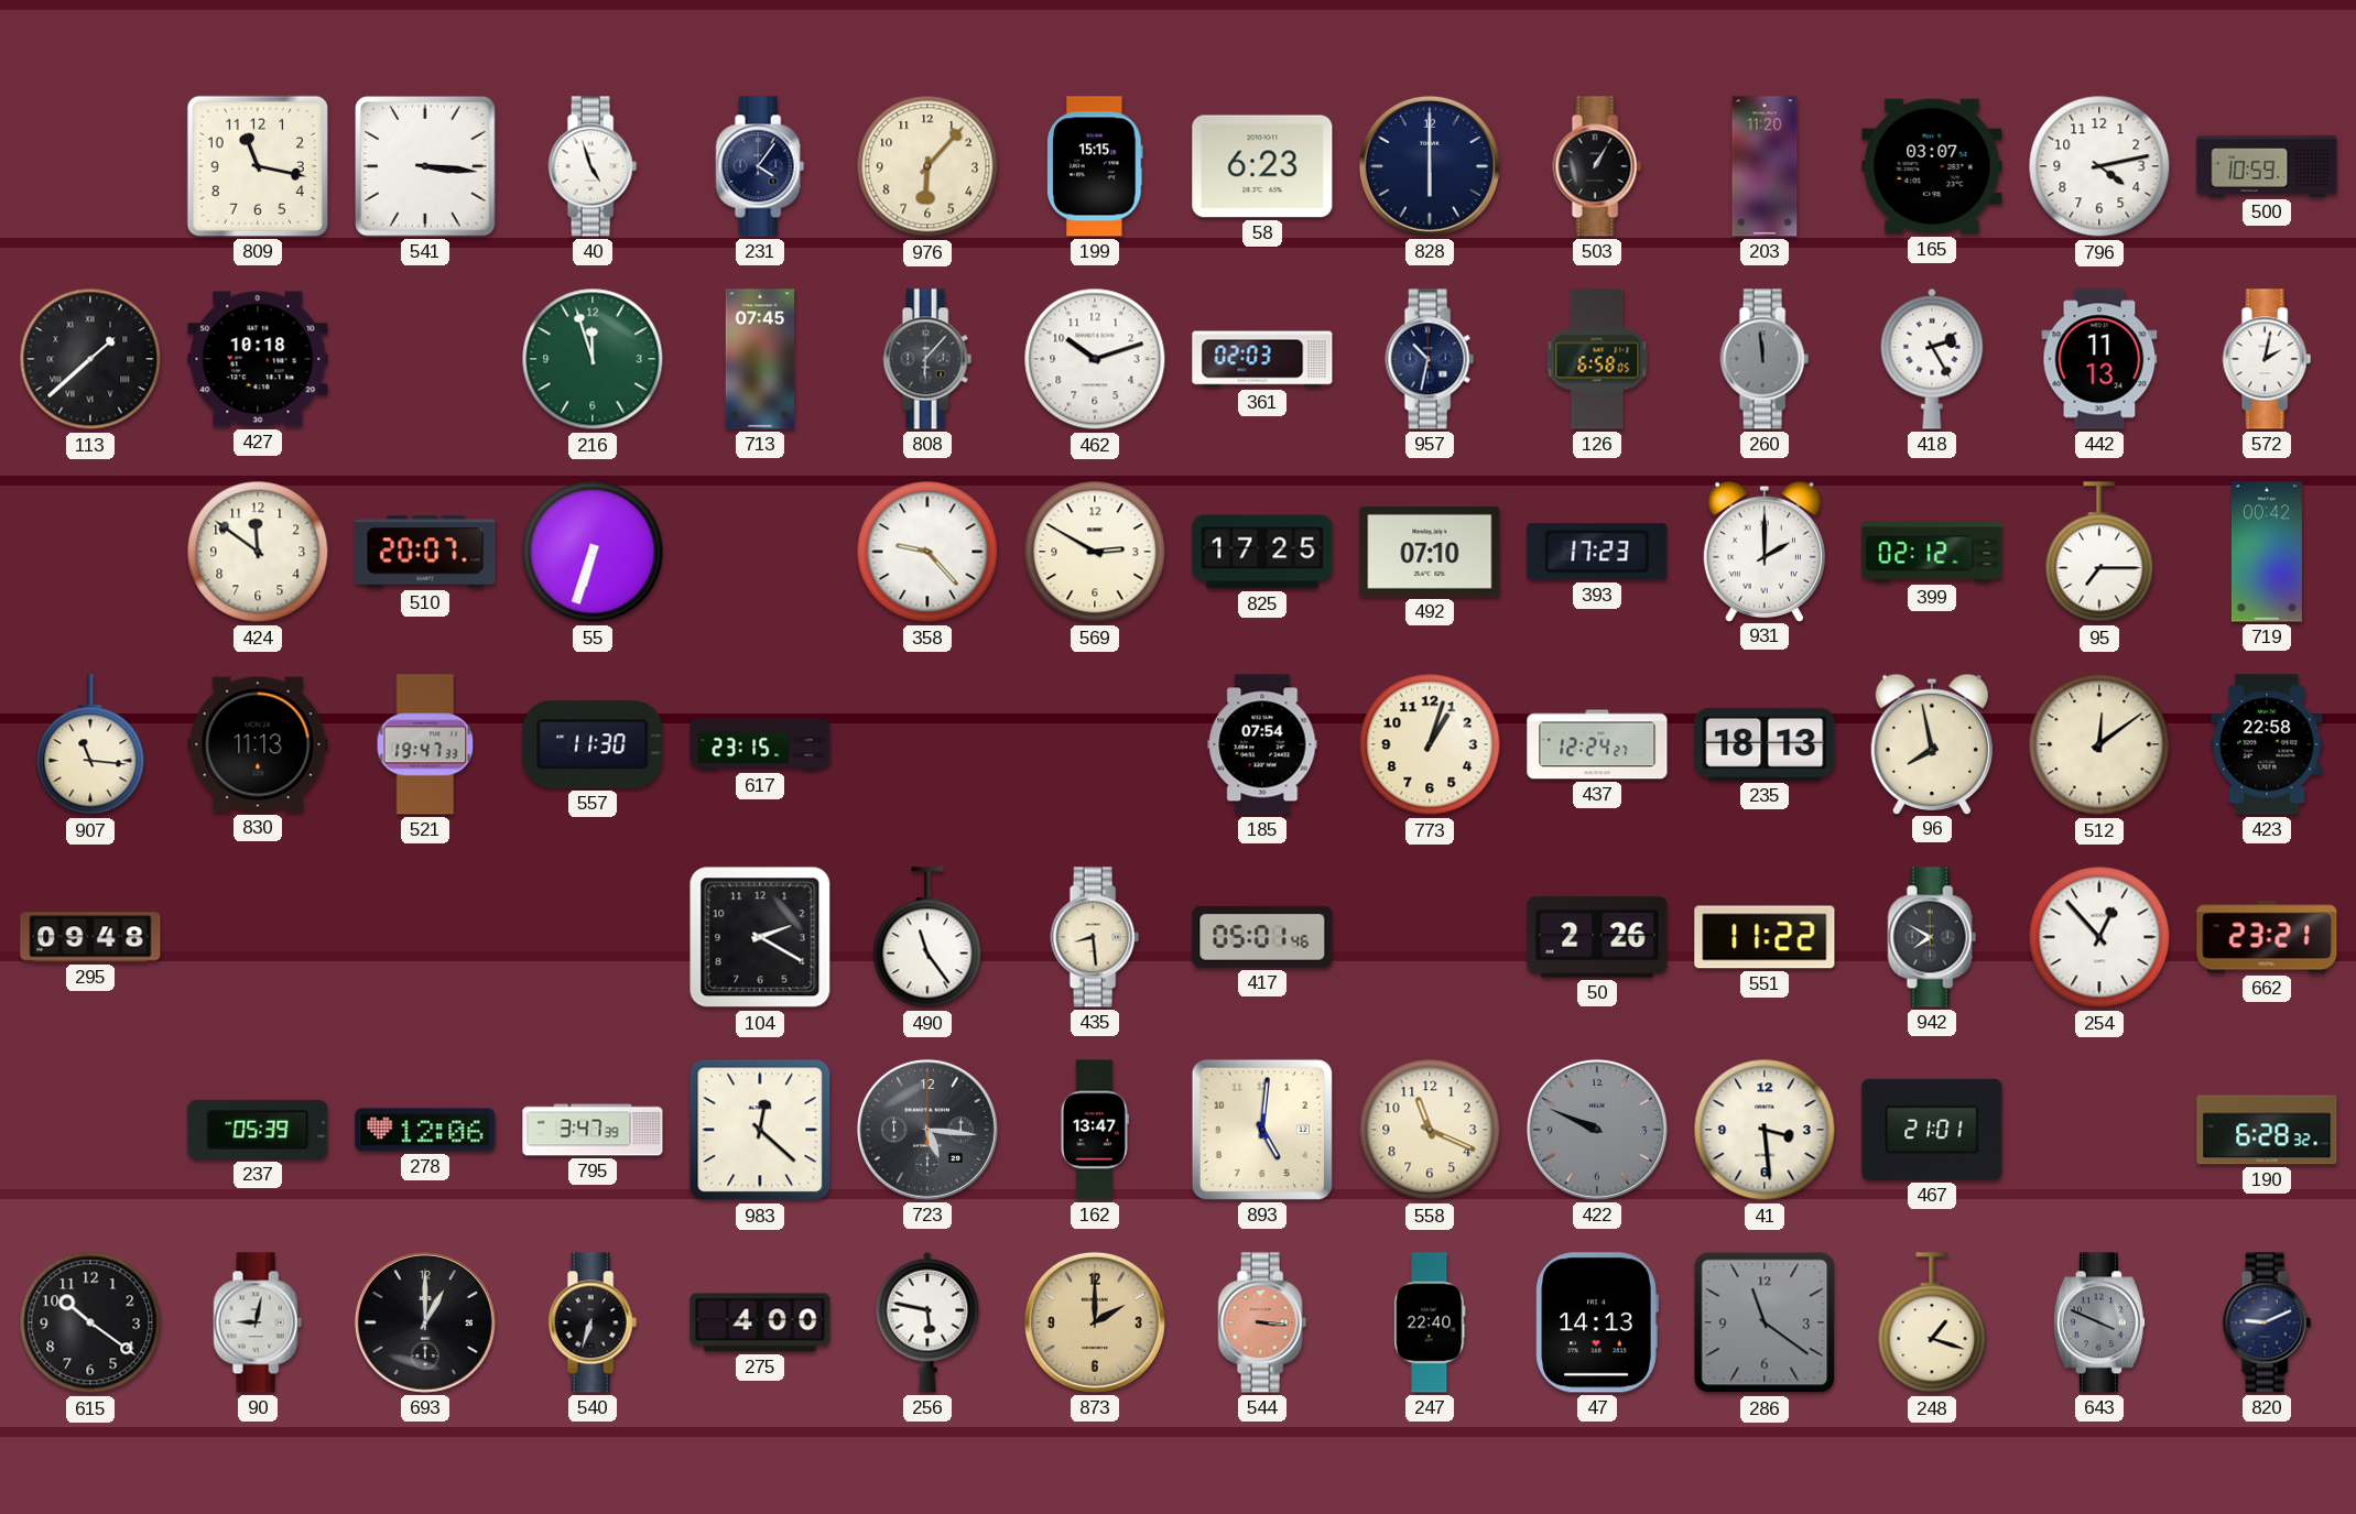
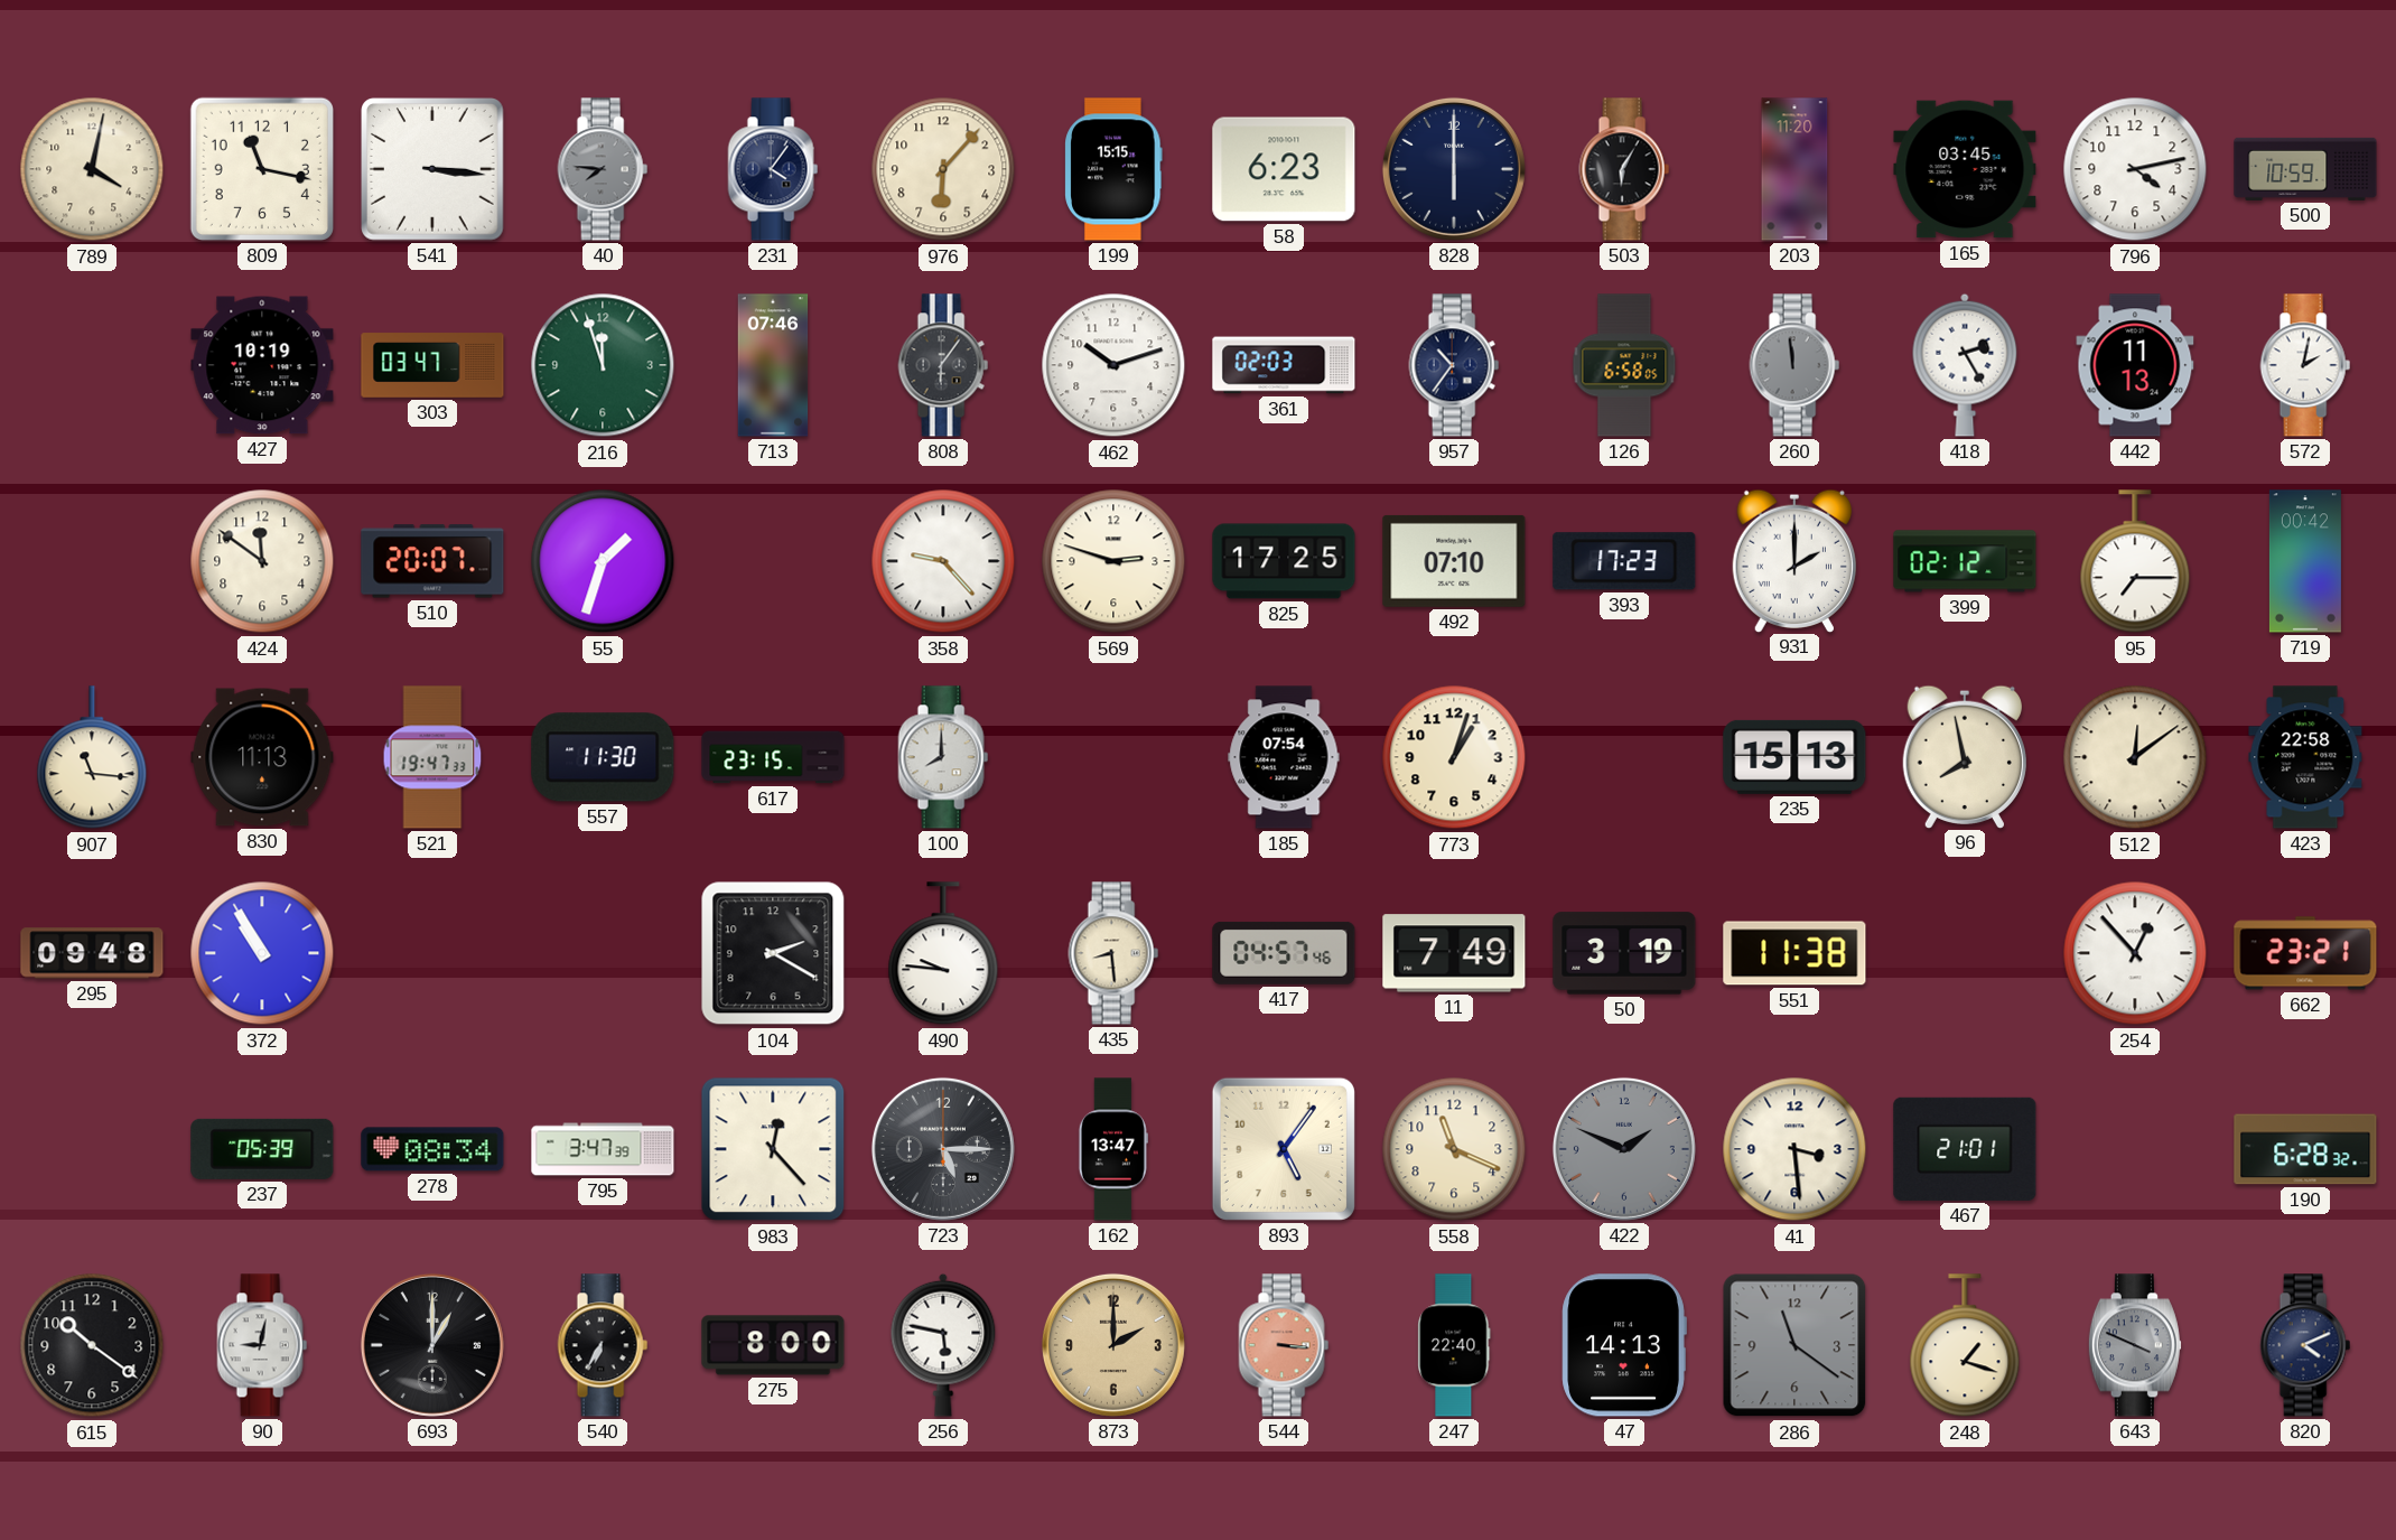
789: none -> 4:02 (92, 169)
40: 4:57 -> 7:46 (603, 169)
40 dial: white -> grey (603, 169)
503: 1:05 -> 6:05 (1624, 169)
165: 03:07 -> 03:45 (1965, 169)
113: 1:38 -> none (90, 359)
427: 10:18 -> 10:19 (262, 365)
303: none -> 03:47 (432, 365)
713: 07:45 -> 07:46 (773, 365)
808: 6:07 -> 6:06 (943, 365)
957: 10:32 -> 10:36 (1454, 365)
55: 6:33 -> 1:33 (603, 561)
569: 2:50 -> 2:48 (1113, 561)
100: none -> 8:00 (943, 757)
437: 12:24 -> none (1597, 744)
235: 18:13 -> 15:13 (1794, 757)
372: none -> 10:55 (262, 953)
490: 11:24 -> 9:46 (943, 954)
417: 05:01 -> 04:57 (1284, 953)
11: none -> 7:49 (1454, 953)
50: 2:26 -> 3:19 (1624, 953)
551: 11:22 -> 11:38 (1794, 953)
942: 7:50 -> none (1932, 937)
278: 12:06 -> 08:34 (432, 1149)
983: 12:22 -> 12:23 (773, 1149)
723: 5:16 -> 5:15 (943, 1149)
893: 5:01 -> 5:06 (1284, 1149)
422: 9:49 -> 1:49 (1624, 1149)
540: 6:33 -> 6:35 (603, 1345)
275: 4:00 -> 8:00 (773, 1345)
820: 9:11 -> 4:11 (2305, 1345)
